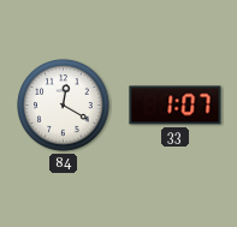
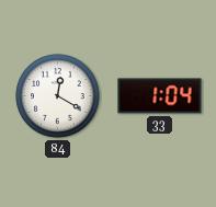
33: 1:07 -> 1:04 (160, 96)
